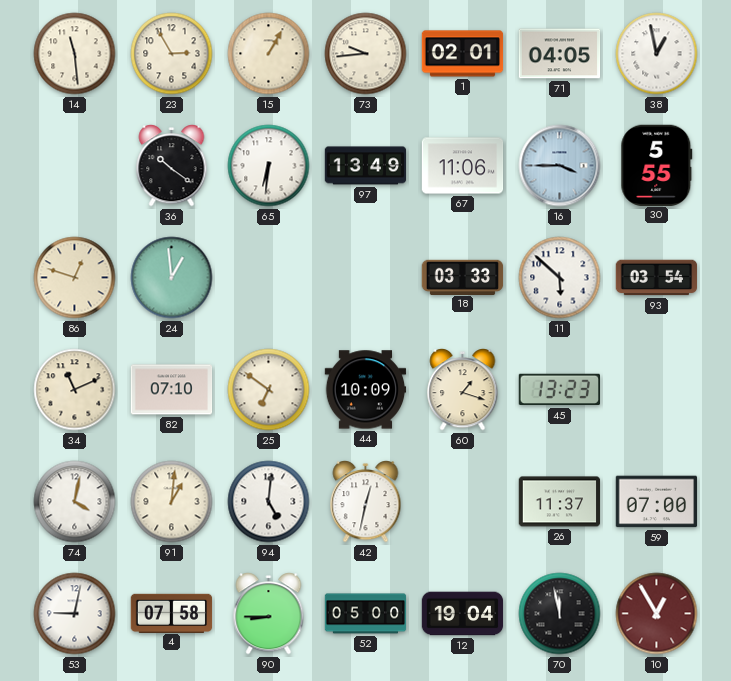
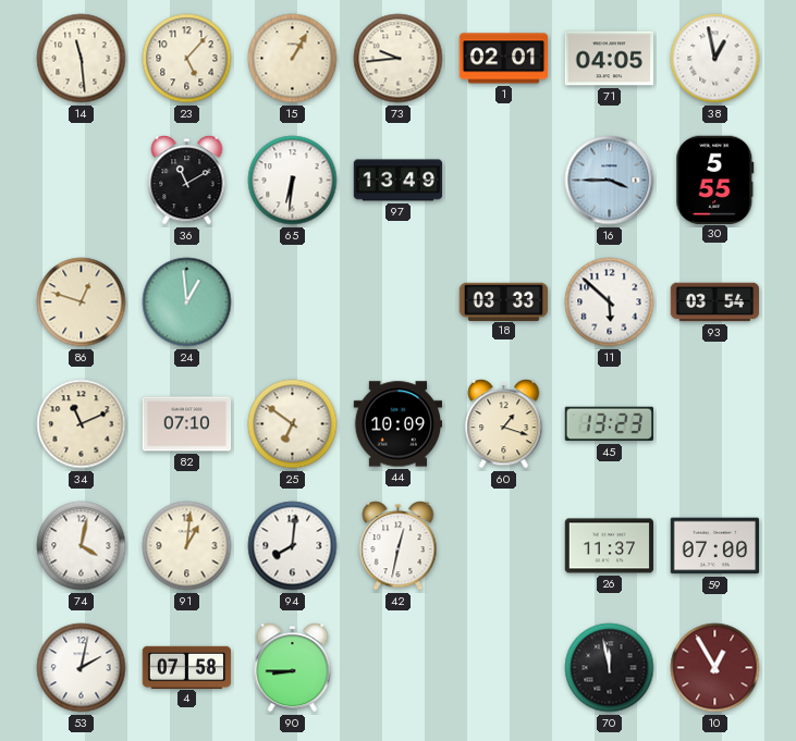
23: 2:55 -> 5:07 (187, 59)
36: 10:21 -> 11:10 (187, 181)
67: 11:06 -> none (463, 166)
94: 5:01 -> 8:01 (293, 546)
53: 9:02 -> 2:02 (82, 668)
52: 05:00 -> none (366, 614)
12: 19:04 -> none (463, 614)
